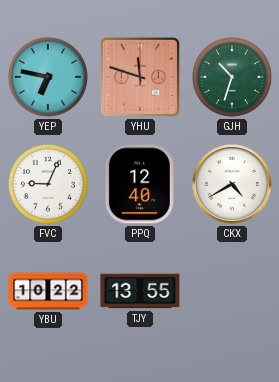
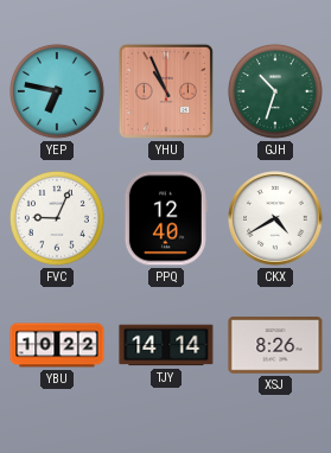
YHU: 11:48 -> 10:56 (166, 91)
TJY: 13:55 -> 14:14 (166, 345)
XSJ: none -> 8:26 (275, 345)
